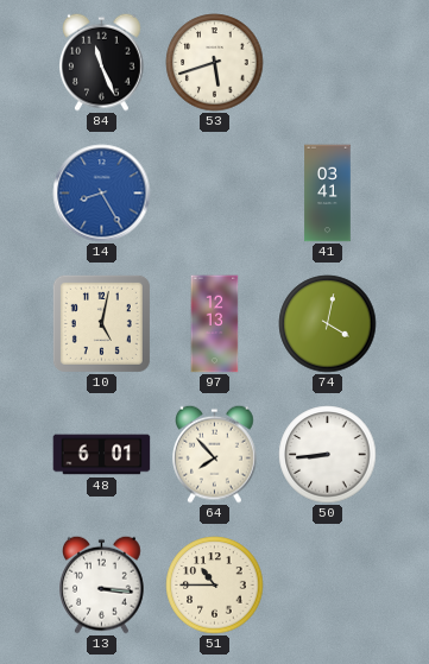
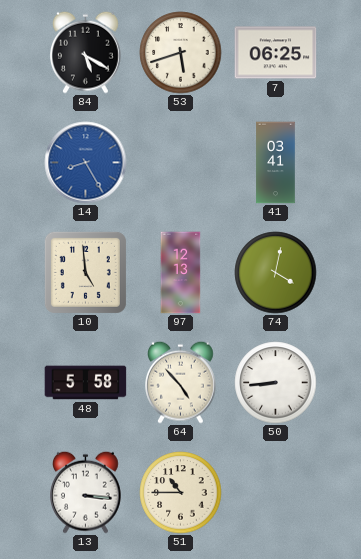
84: 11:26 -> 5:20 (86, 52)
7: none -> 06:25 (276, 53)
10: 5:02 -> 4:59 (85, 272)
48: 6:01 -> 5:58 (86, 383)
64: 7:53 -> 4:53 (181, 382)
